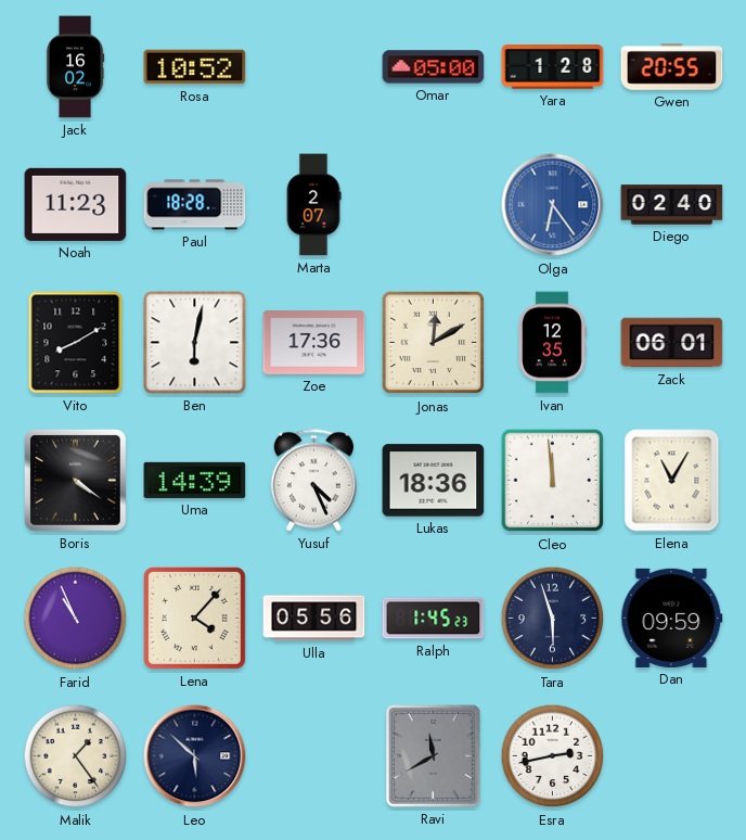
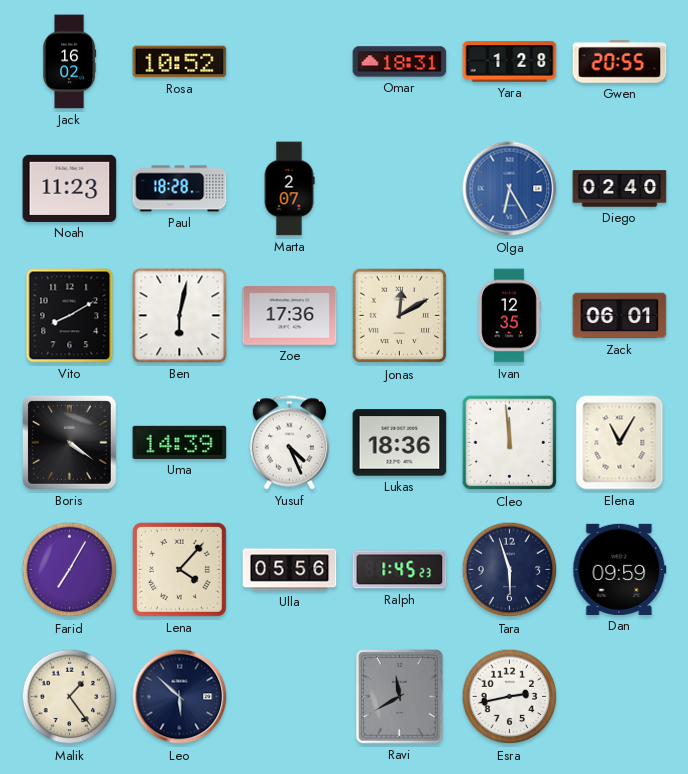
Omar: 05:00 -> 18:31 (400, 62)
Olga: 6:24 -> 6:25 (510, 189)
Farid: 10:56 -> 7:05 (70, 570)
